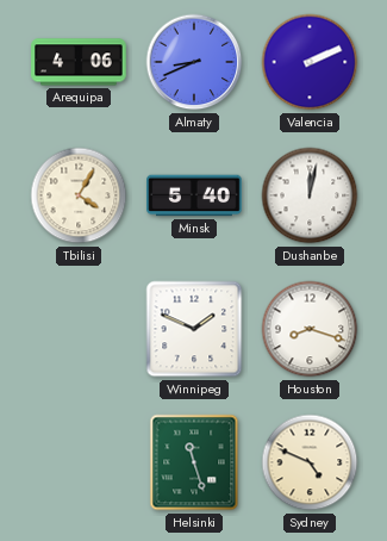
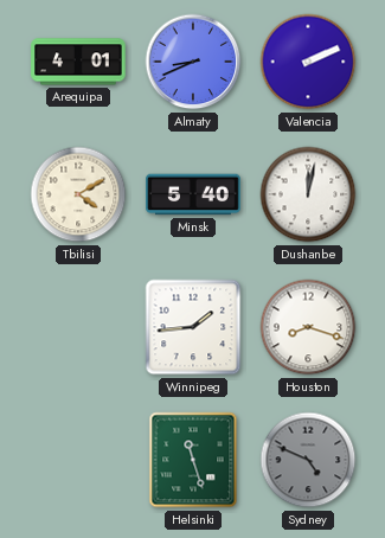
Arequipa: 4:06 -> 4:01 (78, 62)
Tbilisi: 4:05 -> 4:10 (78, 194)
Winnipeg: 1:49 -> 1:44 (193, 327)
Sydney dial: cream -> grey (308, 460)
